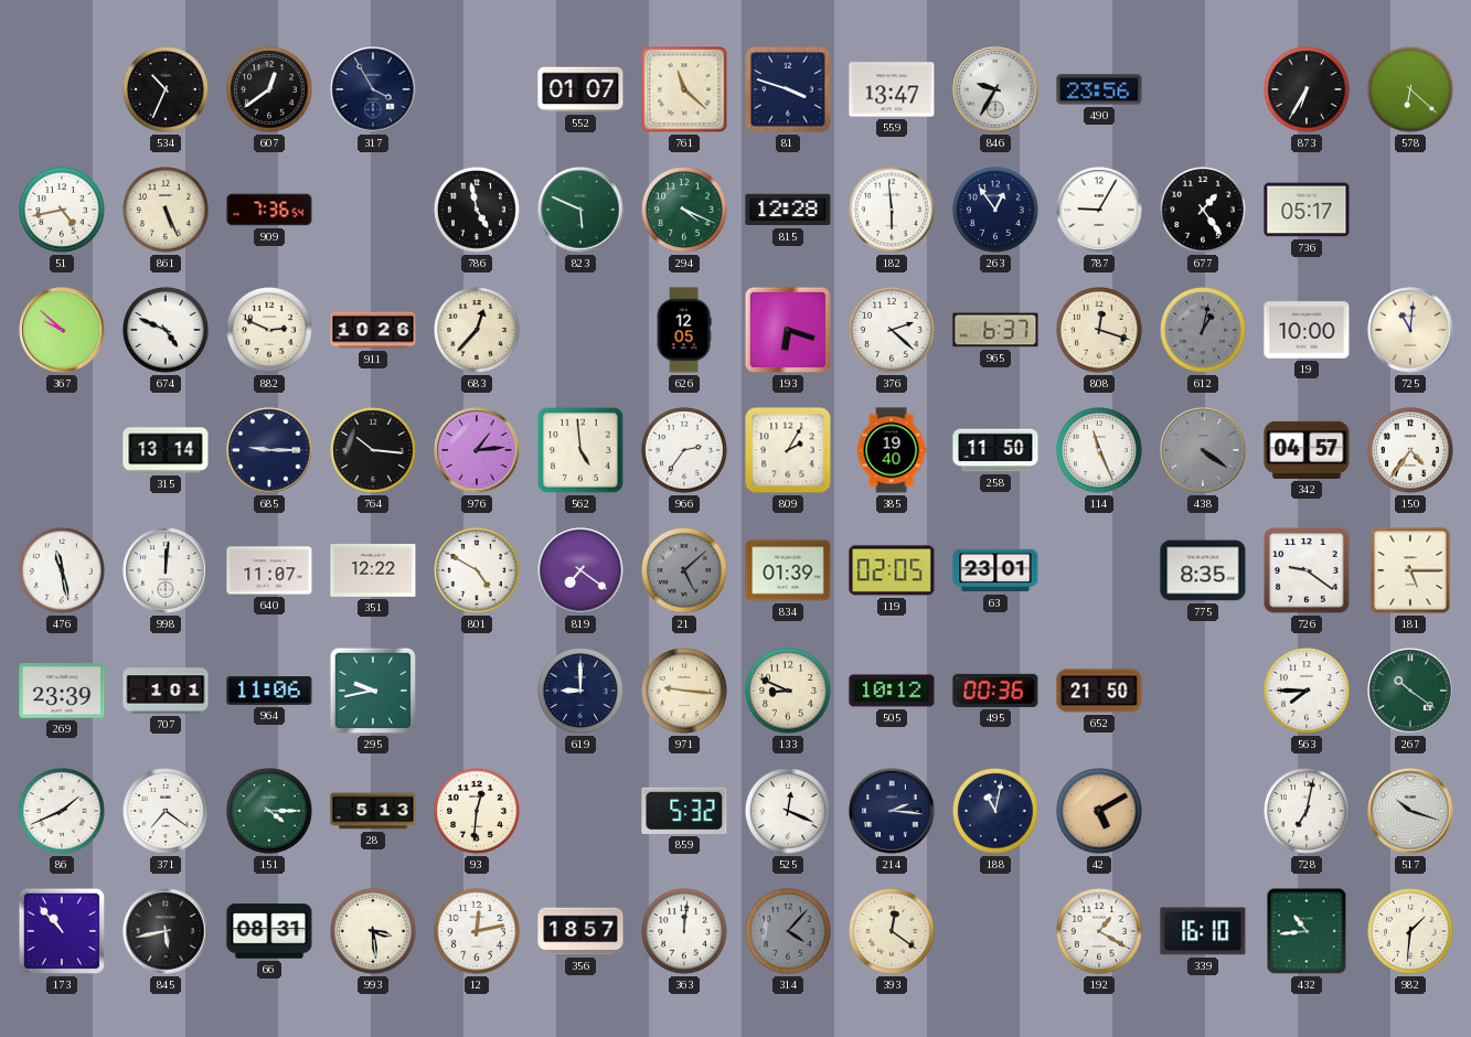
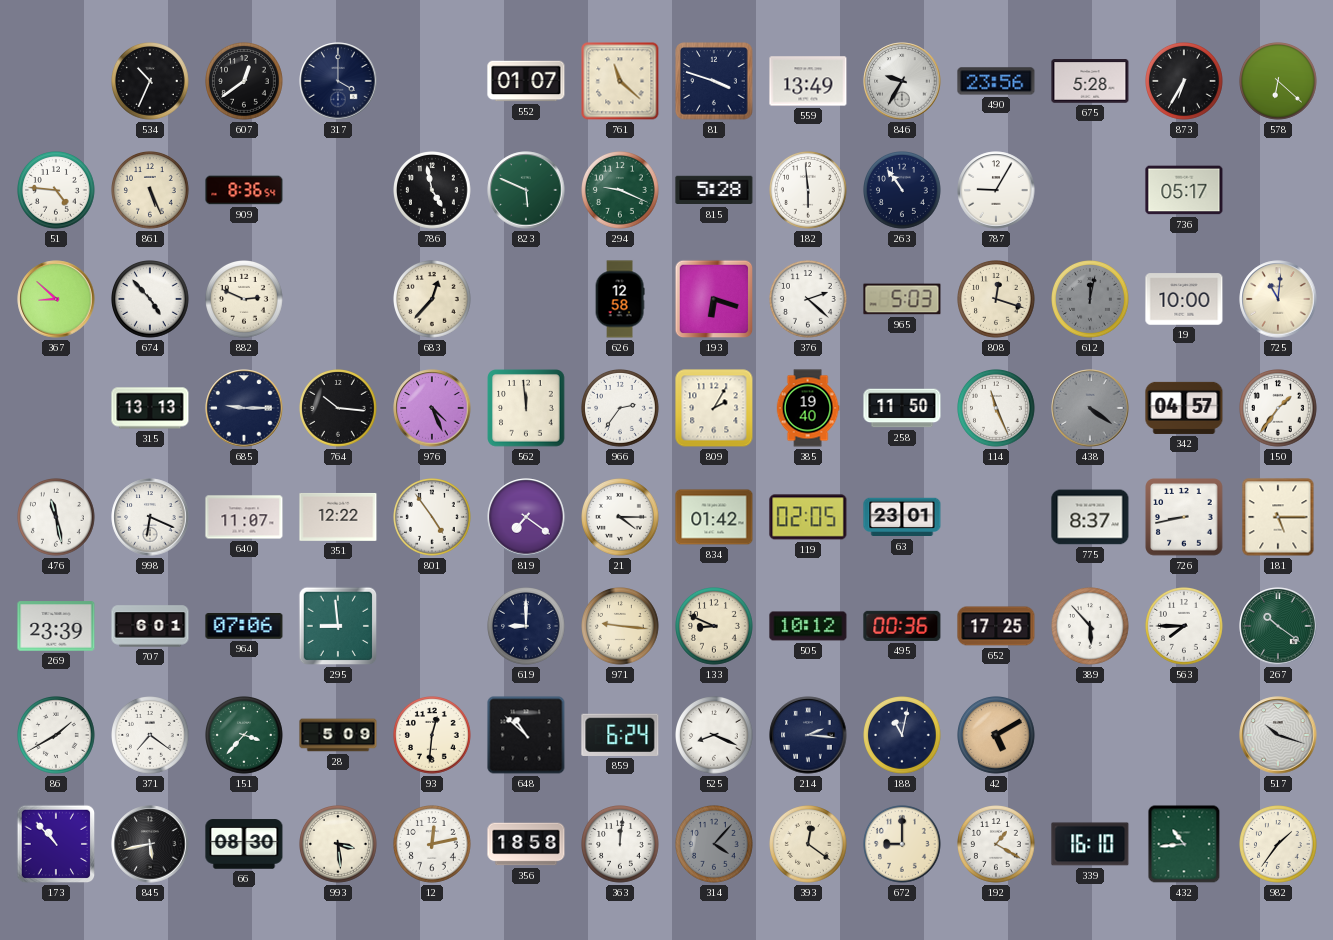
317: 3:55 -> 4:00 (338, 81)
559: 13:47 -> 13:49 (808, 81)
675: none -> 5:28 (1090, 81)
51: 4:43 -> 4:46 (57, 191)
909: 7:36 -> 8:36 (244, 190)
294: 4:19 -> 9:19 (621, 191)
815: 12:28 -> 5:28 (714, 190)
263: 12:54 -> 10:54 (903, 191)
677: 1:24 -> none (1204, 211)
367: 9:52 -> 8:52 (56, 299)
674: 4:49 -> 4:53 (151, 300)
911: 10:26 -> none (373, 330)
626: 12:05 -> 12:58 (620, 299)
965: 6:37 -> 5:03 (902, 299)
612: 1:02 -> 12:02 (1091, 300)
315: 13:14 -> 13:13 (150, 408)
976: 1:14 -> 4:26 (432, 408)
562: 4:59 -> 11:59 (526, 408)
150: 4:36 -> 1:36 (1279, 409)
998: 12:01 -> 6:19 (150, 517)
801: 4:50 -> 4:54 (433, 518)
21: 5:08 -> 4:15 (621, 518)
21 dial: grey -> white (621, 518)
834: 01:39 -> 01:42 (714, 517)
775: 8:35 -> 8:37 (1090, 517)
726: 9:21 -> 8:43 (1184, 517)
707: 1:01 -> 6:01 (150, 626)
964: 11:06 -> 07:06 (244, 627)
295: 9:43 -> 8:59 (338, 626)
652: 21:50 -> 17:25 (996, 626)
389: none -> 5:53 (1091, 627)
86: 1:41 -> 1:40 (57, 736)
151: 4:15 -> 3:37 (245, 736)
28: 5:13 -> 5:09 (338, 735)
648: none -> 10:52 (526, 735)
859: 5:32 -> 6:24 (620, 735)
525: 12:19 -> 8:19 (715, 736)
728: 7:02 -> none (1308, 812)
66: 08:31 -> 08:30 (244, 844)
356: 18:57 -> 18:58 (526, 844)
672: none -> 9:00 (903, 845)
982: 1:31 -> 1:36 (1279, 845)
